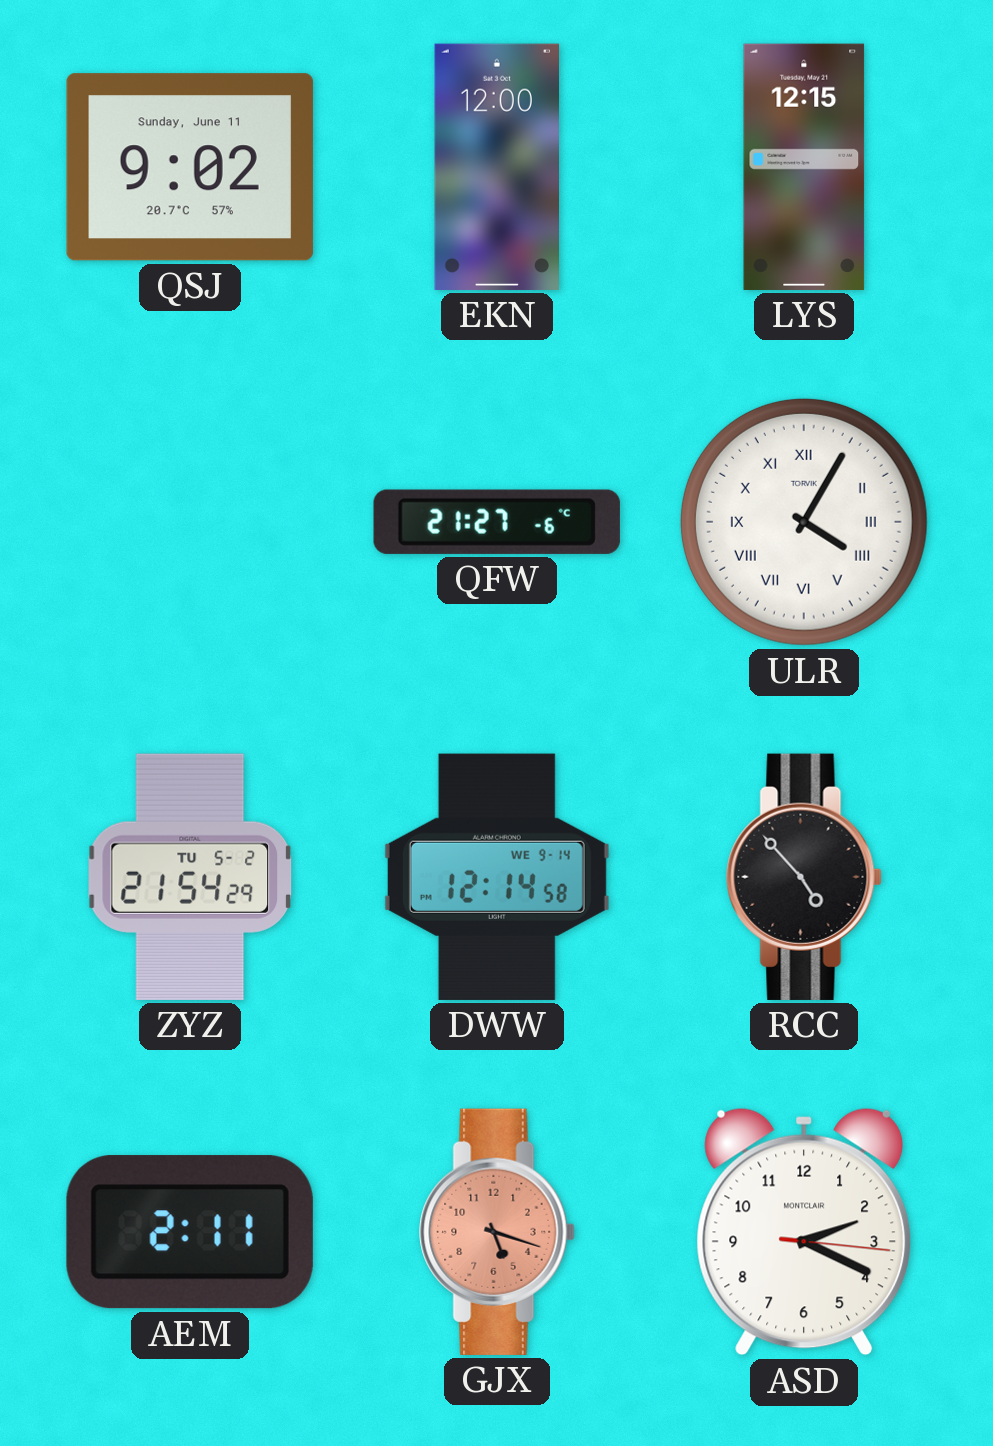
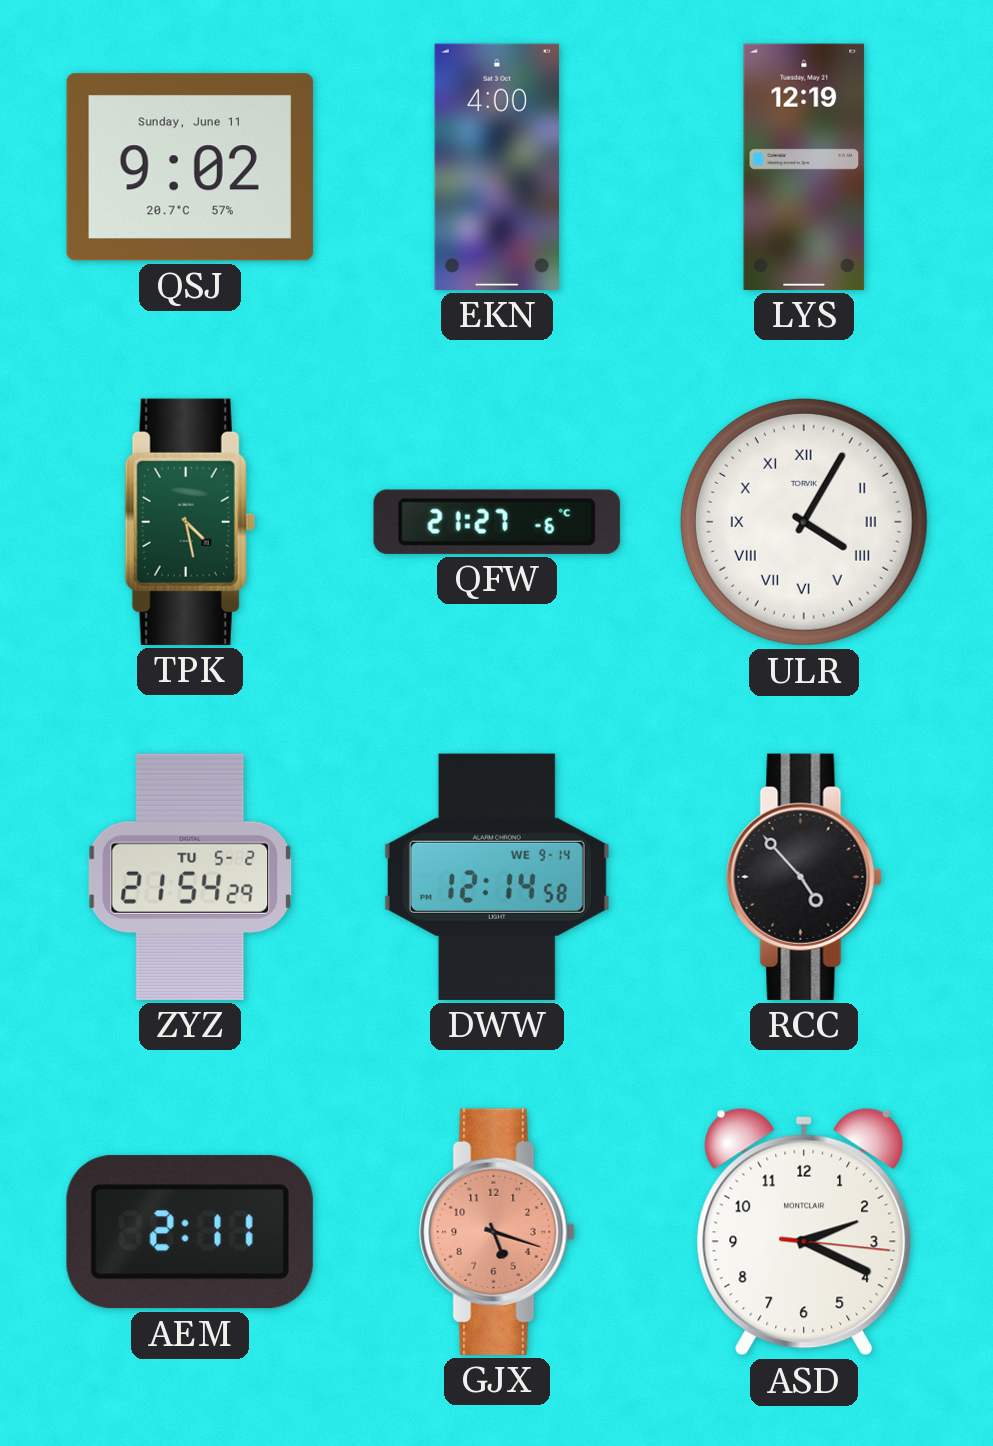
EKN: 12:00 -> 4:00 (496, 167)
LYS: 12:15 -> 12:19 (804, 167)
TPK: none -> 4:28 (190, 522)
